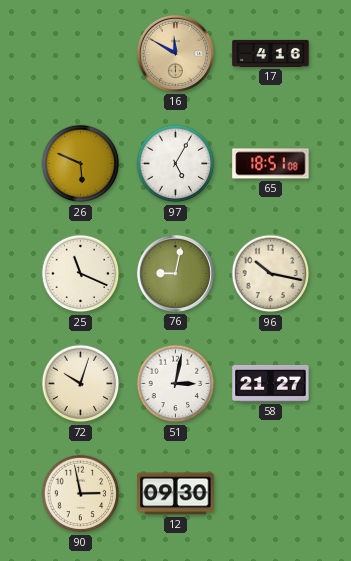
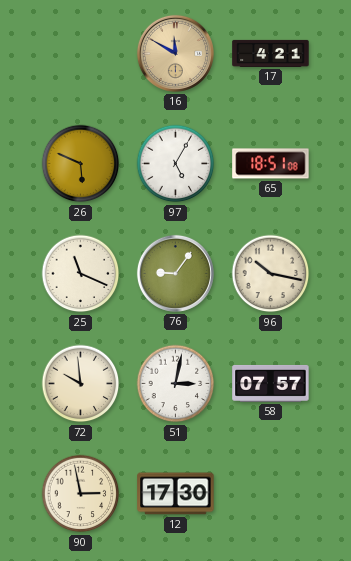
17: 4:16 -> 4:21 (271, 53)
76: 9:02 -> 9:06 (175, 273)
72: 10:03 -> 9:59 (81, 384)
58: 21:27 -> 07:57 (271, 383)
12: 09:30 -> 17:30 (176, 494)
